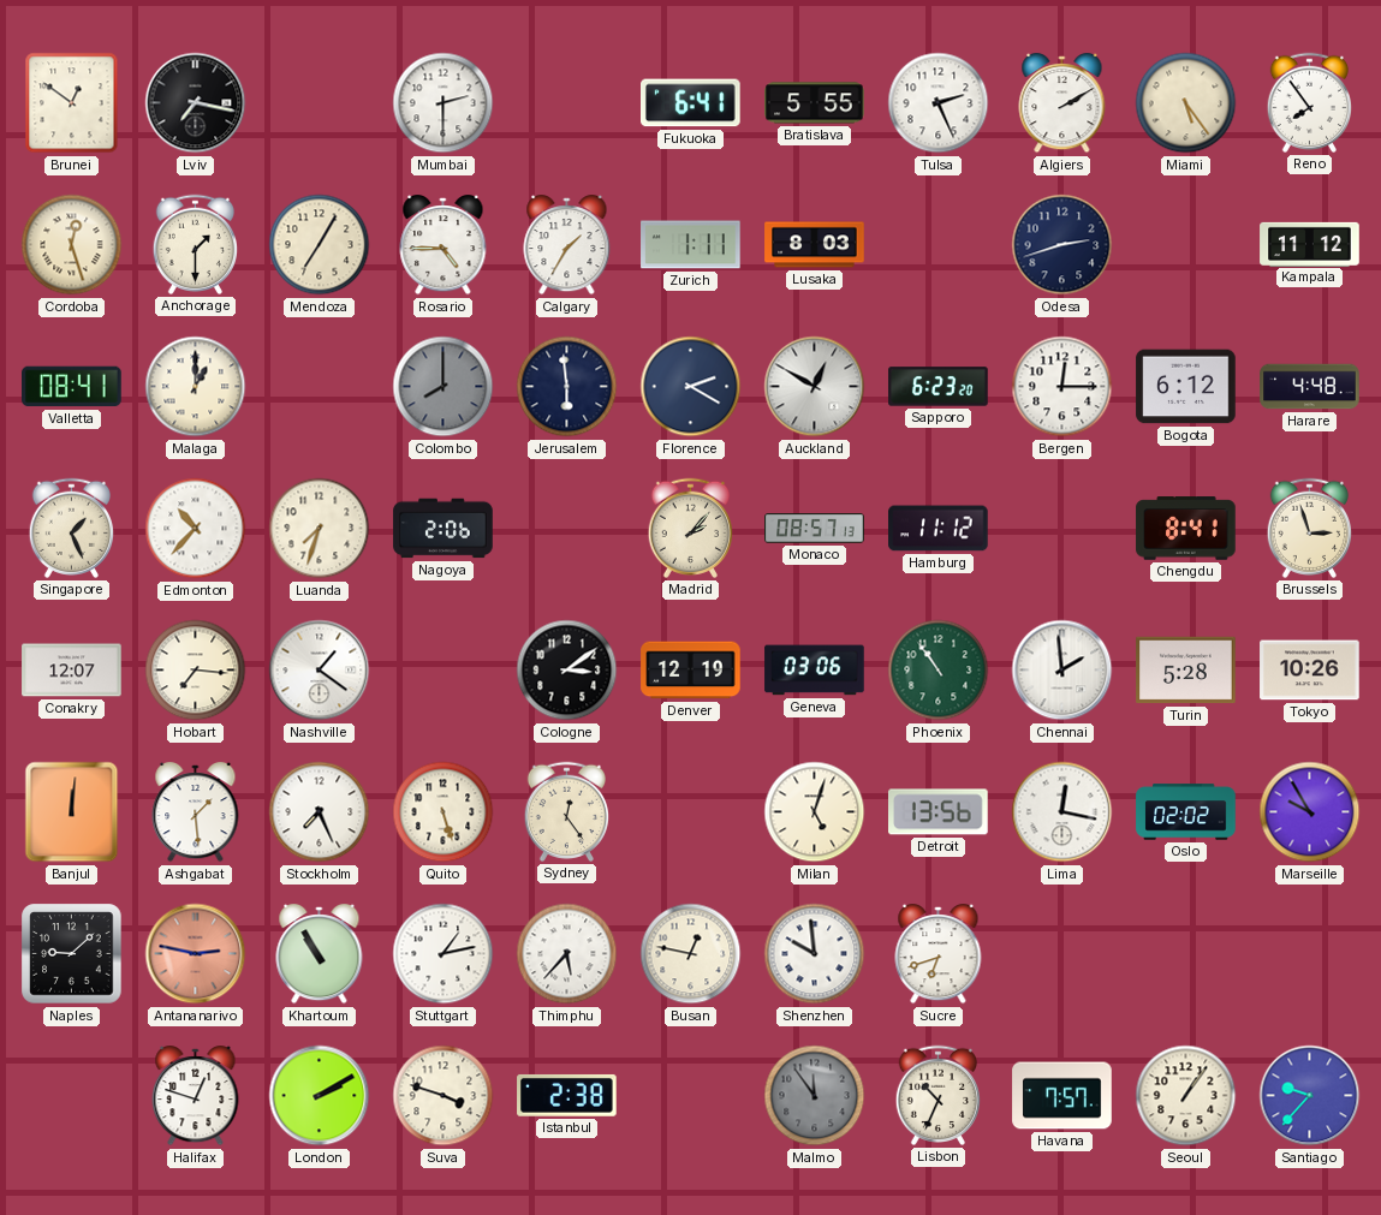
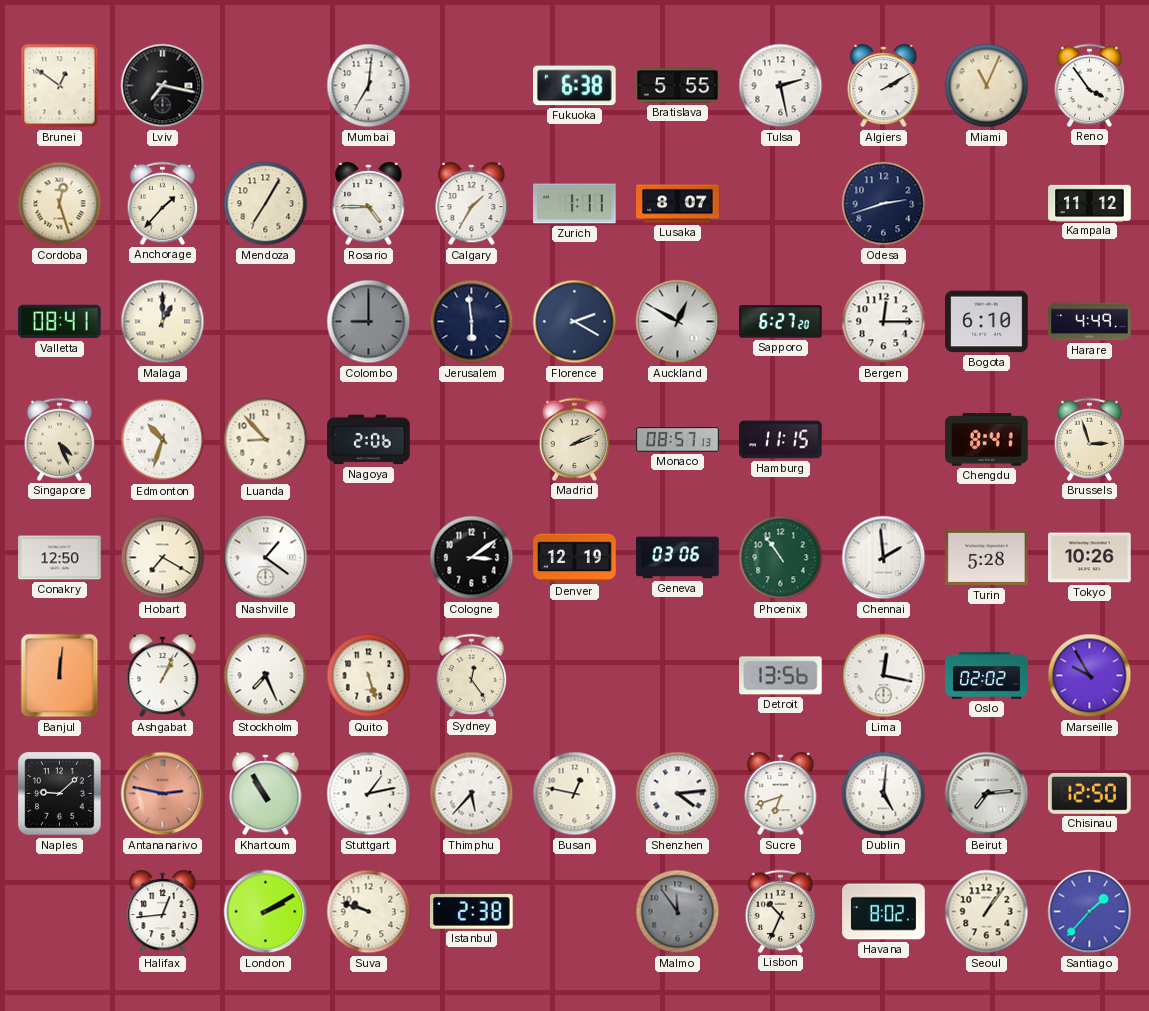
Mumbai: 2:30 -> 7:01 (369, 86)
Fukuoka: 6:41 -> 6:38 (575, 86)
Tulsa: 2:26 -> 2:28 (781, 86)
Miami: 5:24 -> 11:04 (987, 86)
Reno: 7:54 -> 3:54 (1089, 85)
Anchorage: 1:30 -> 1:37 (162, 203)
Lusaka: 8:03 -> 8:07 (678, 204)
Colombo: 8:00 -> 9:00 (369, 322)
Sapporo: 6:23 -> 6:27 (781, 322)
Bogota: 6:12 -> 6:10 (987, 322)
Harare: 4:48 -> 4:49 (1090, 322)
Singapore: 1:26 -> 4:26 (59, 439)
Edmonton: 10:37 -> 10:33 (163, 440)
Luanda: 7:33 -> 8:53 (266, 440)
Madrid: 2:07 -> 2:11 (574, 439)
Hamburg: 11:12 -> 11:15 (781, 440)
Conakry: 12:07 -> 12:50 (60, 558)
Hobart: 7:16 -> 7:20 (163, 558)
Ashgabat: 1:29 -> 1:04 (163, 677)
Milan: 5:03 -> none (815, 812)
Shenzhen: 9:59 -> 4:14 (678, 794)
Dublin: none -> 5:01 (884, 794)
Beirut: none -> 7:14 (987, 794)
Chisinau: none -> 12:50 (1090, 793)
Halifax: 12:48 -> 12:44 (163, 913)
Suva: 3:48 -> 9:48 (369, 912)
Havana: 7:57 -> 8:02 (884, 912)
Santiago: 9:37 -> 1:37 (1090, 912)
